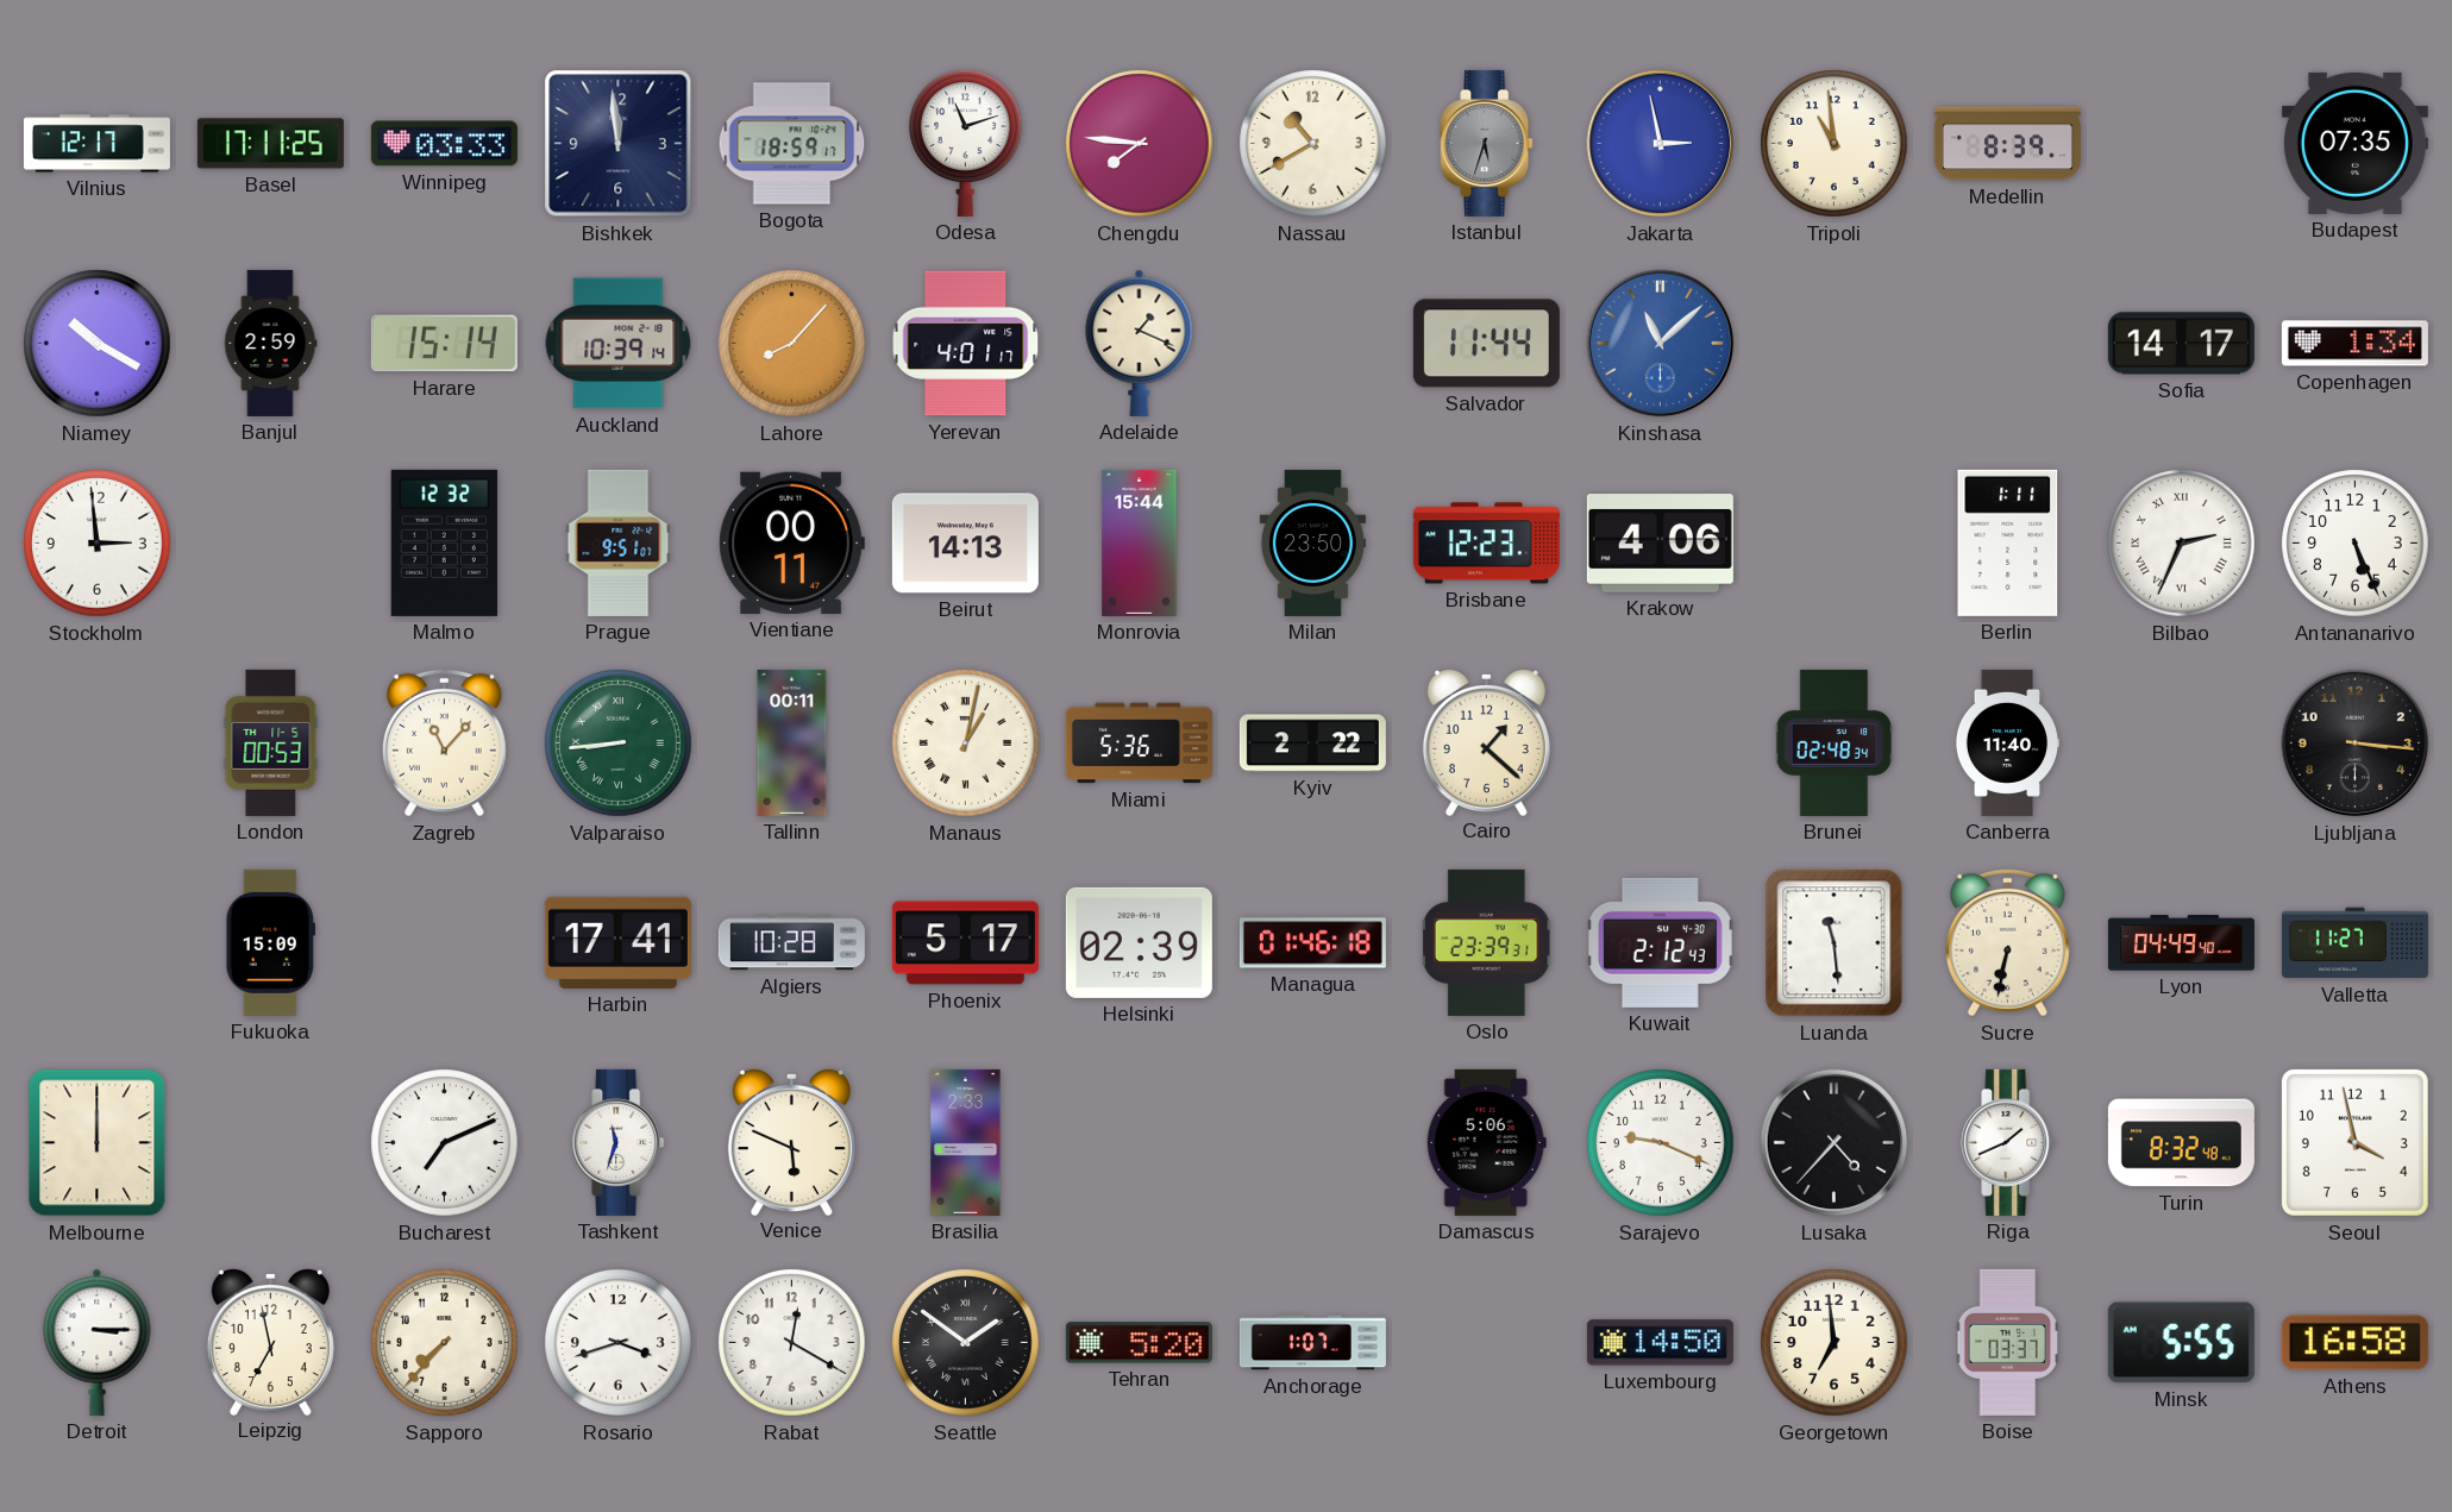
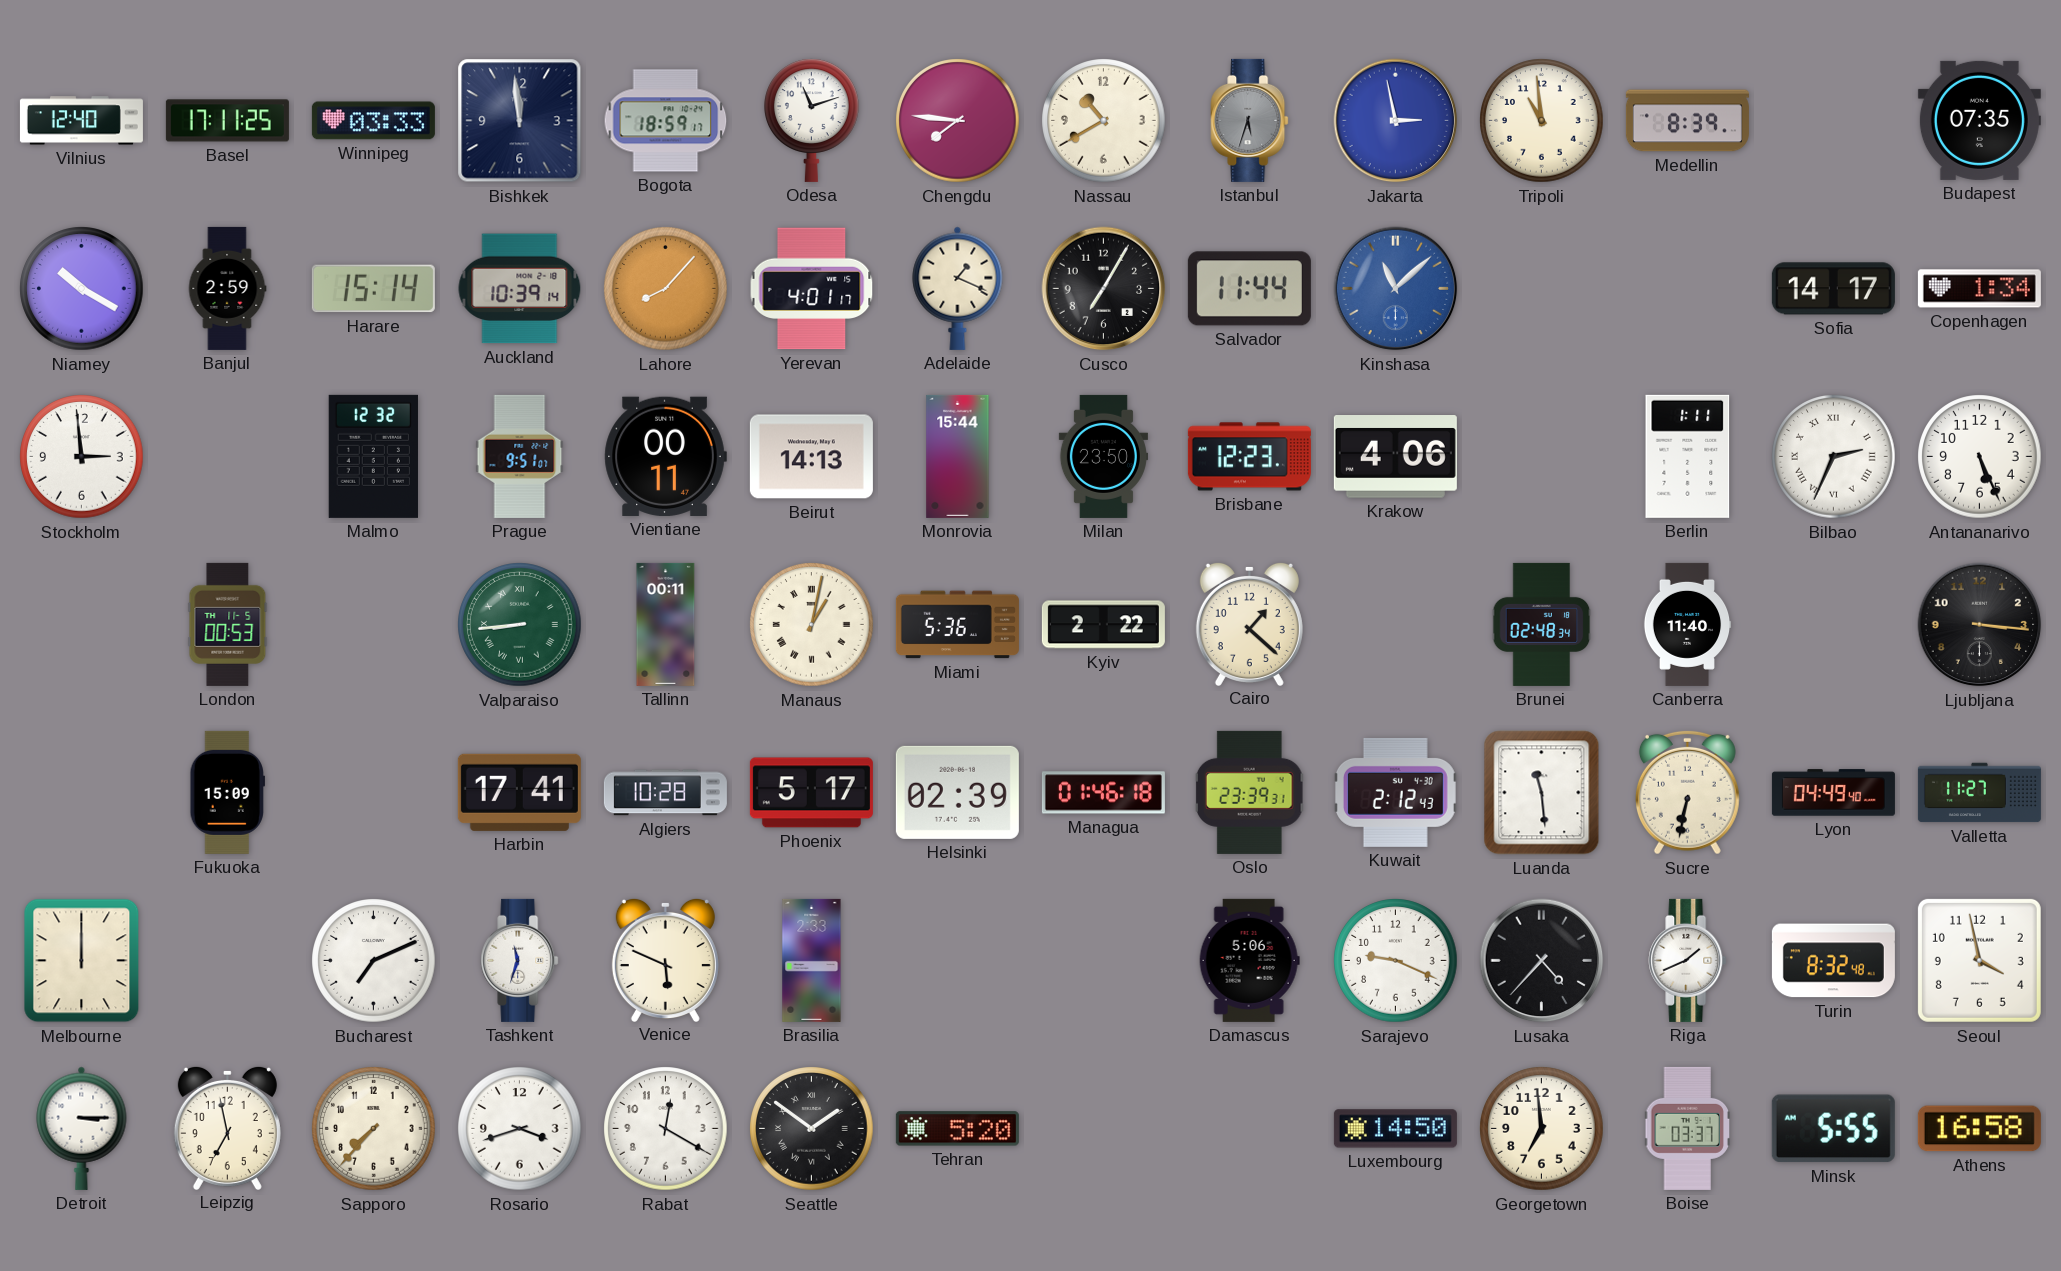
Vilnius: 12:17 -> 12:40 (81, 121)
Cusco: none -> 7:05 (1104, 289)
Zagreb: 11:07 -> none (444, 742)
Anchorage: 1:07 -> none (1312, 1343)
